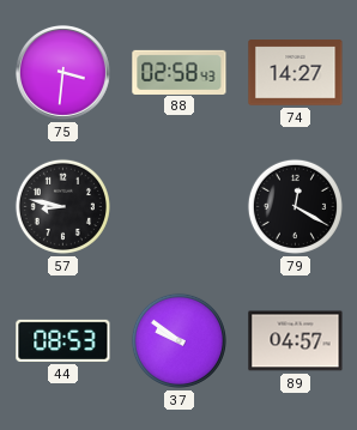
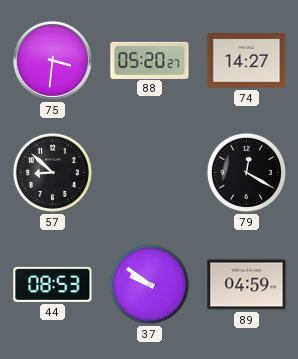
88: 02:58 -> 05:20 (150, 60)
57: 8:47 -> 8:52 (52, 172)
89: 04:57 -> 04:59 (247, 285)
